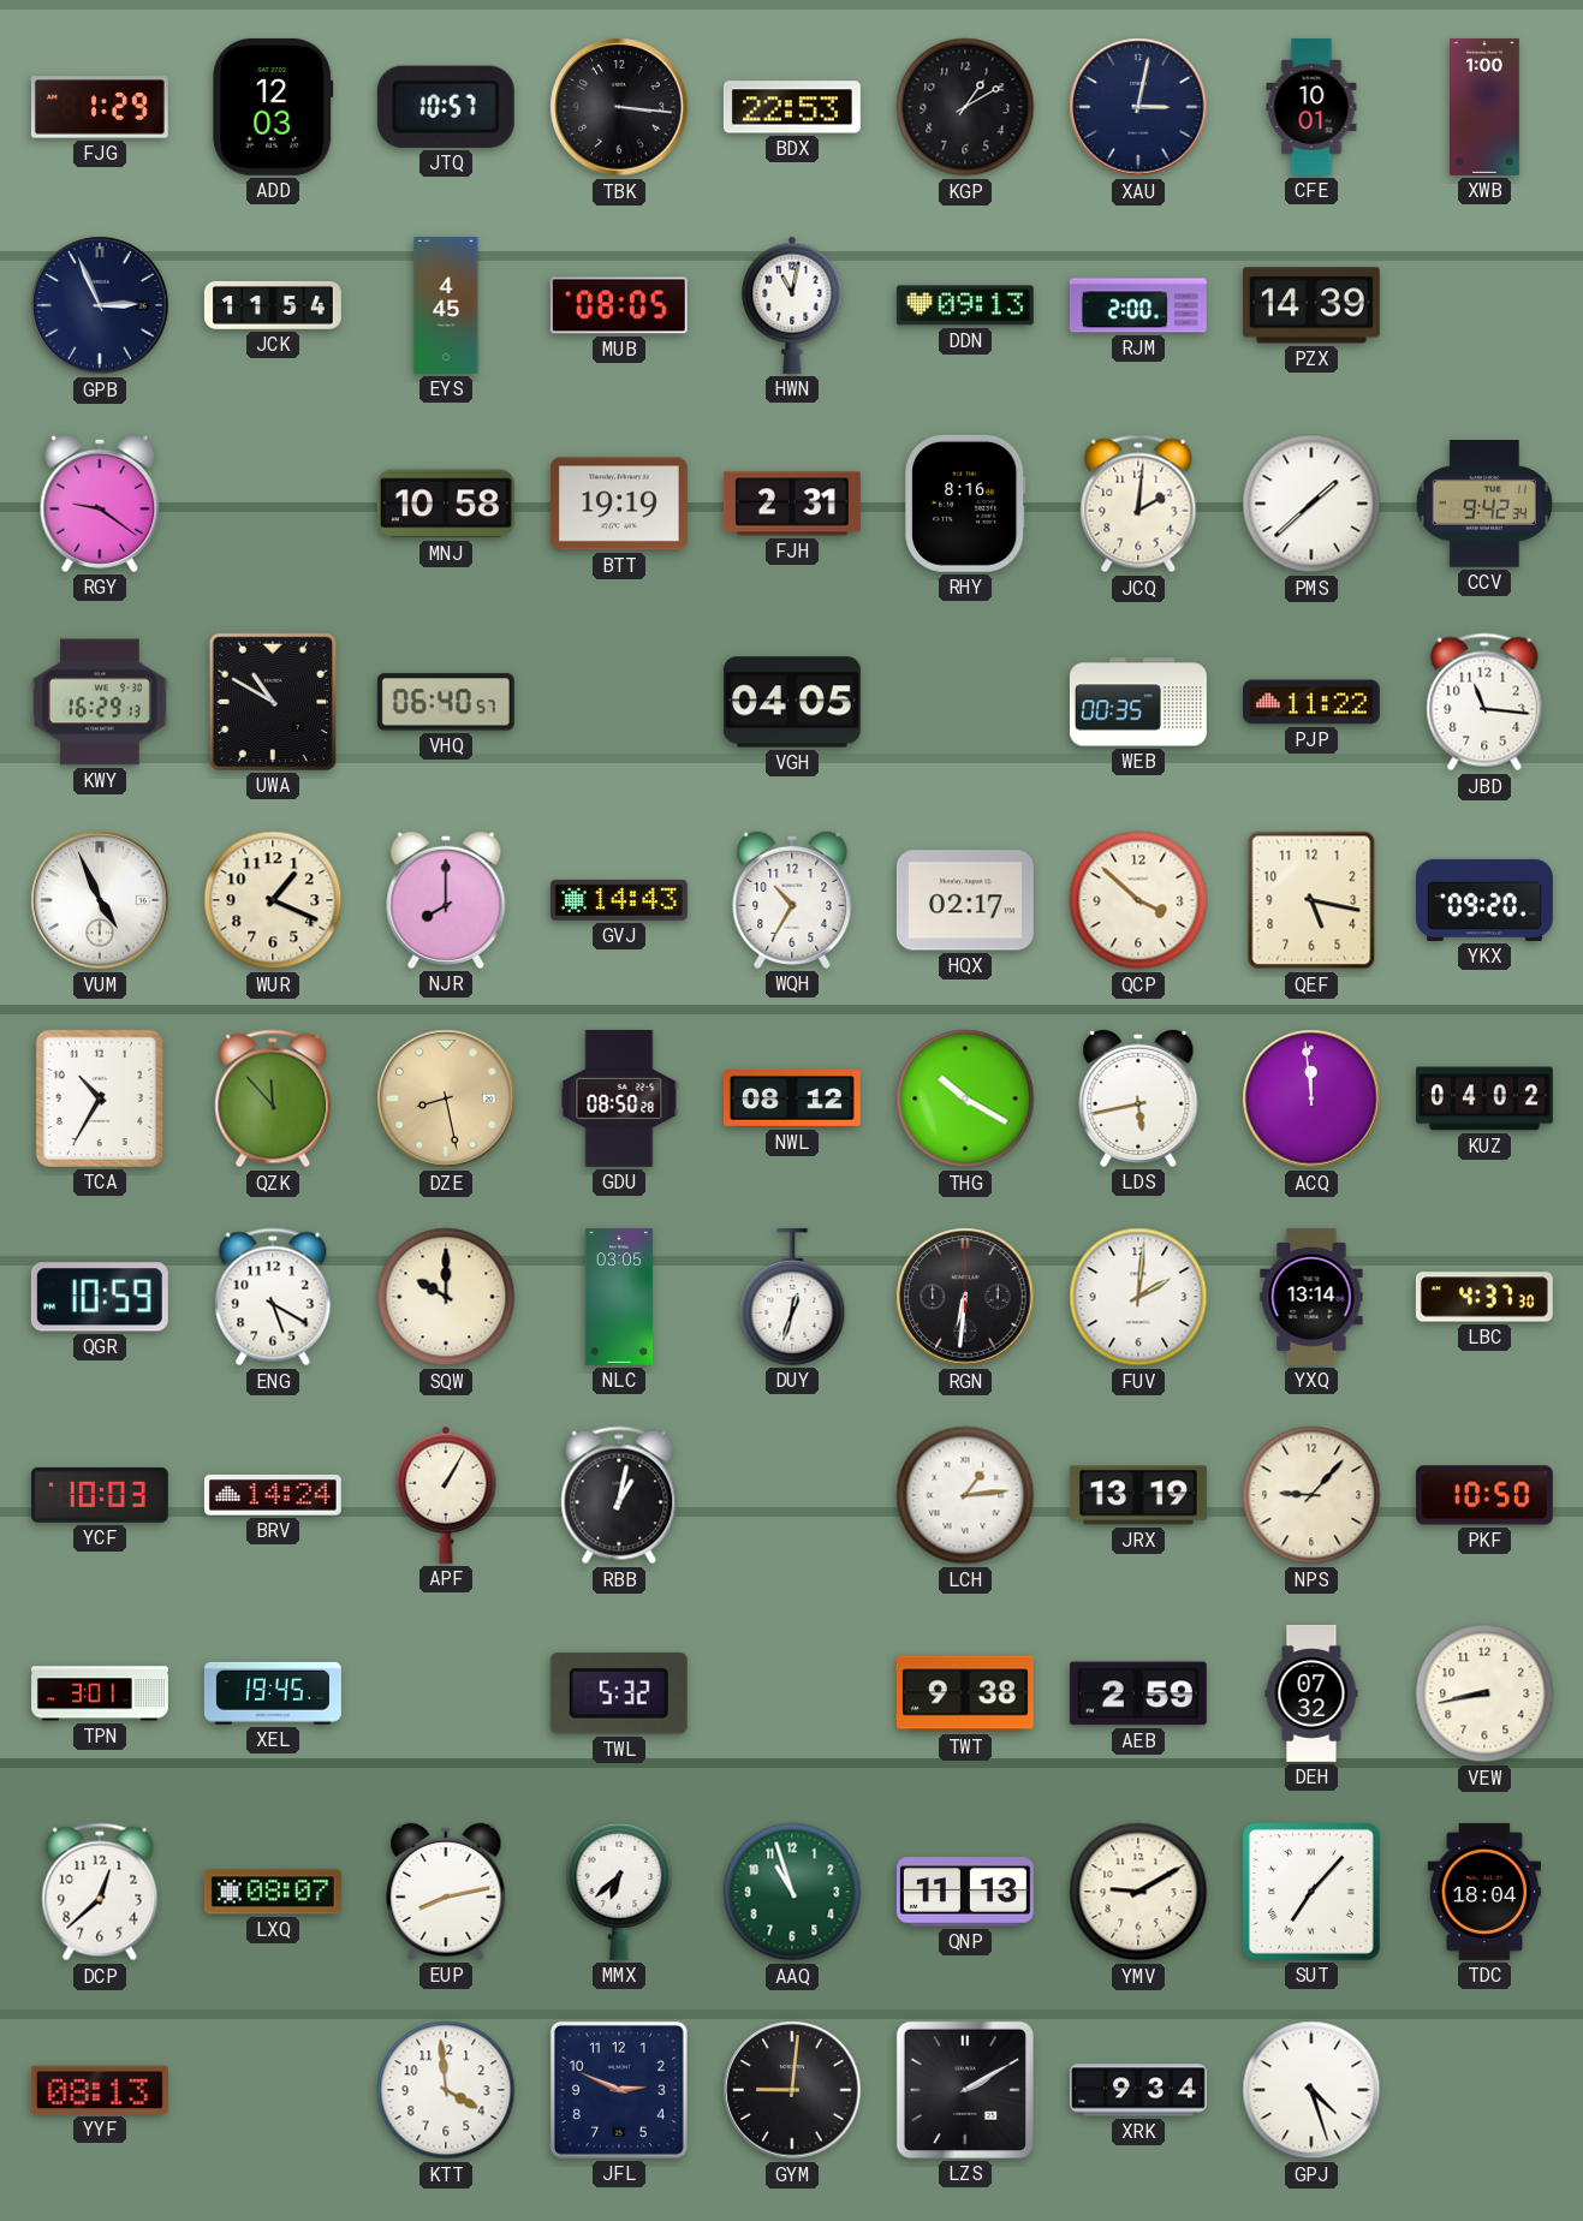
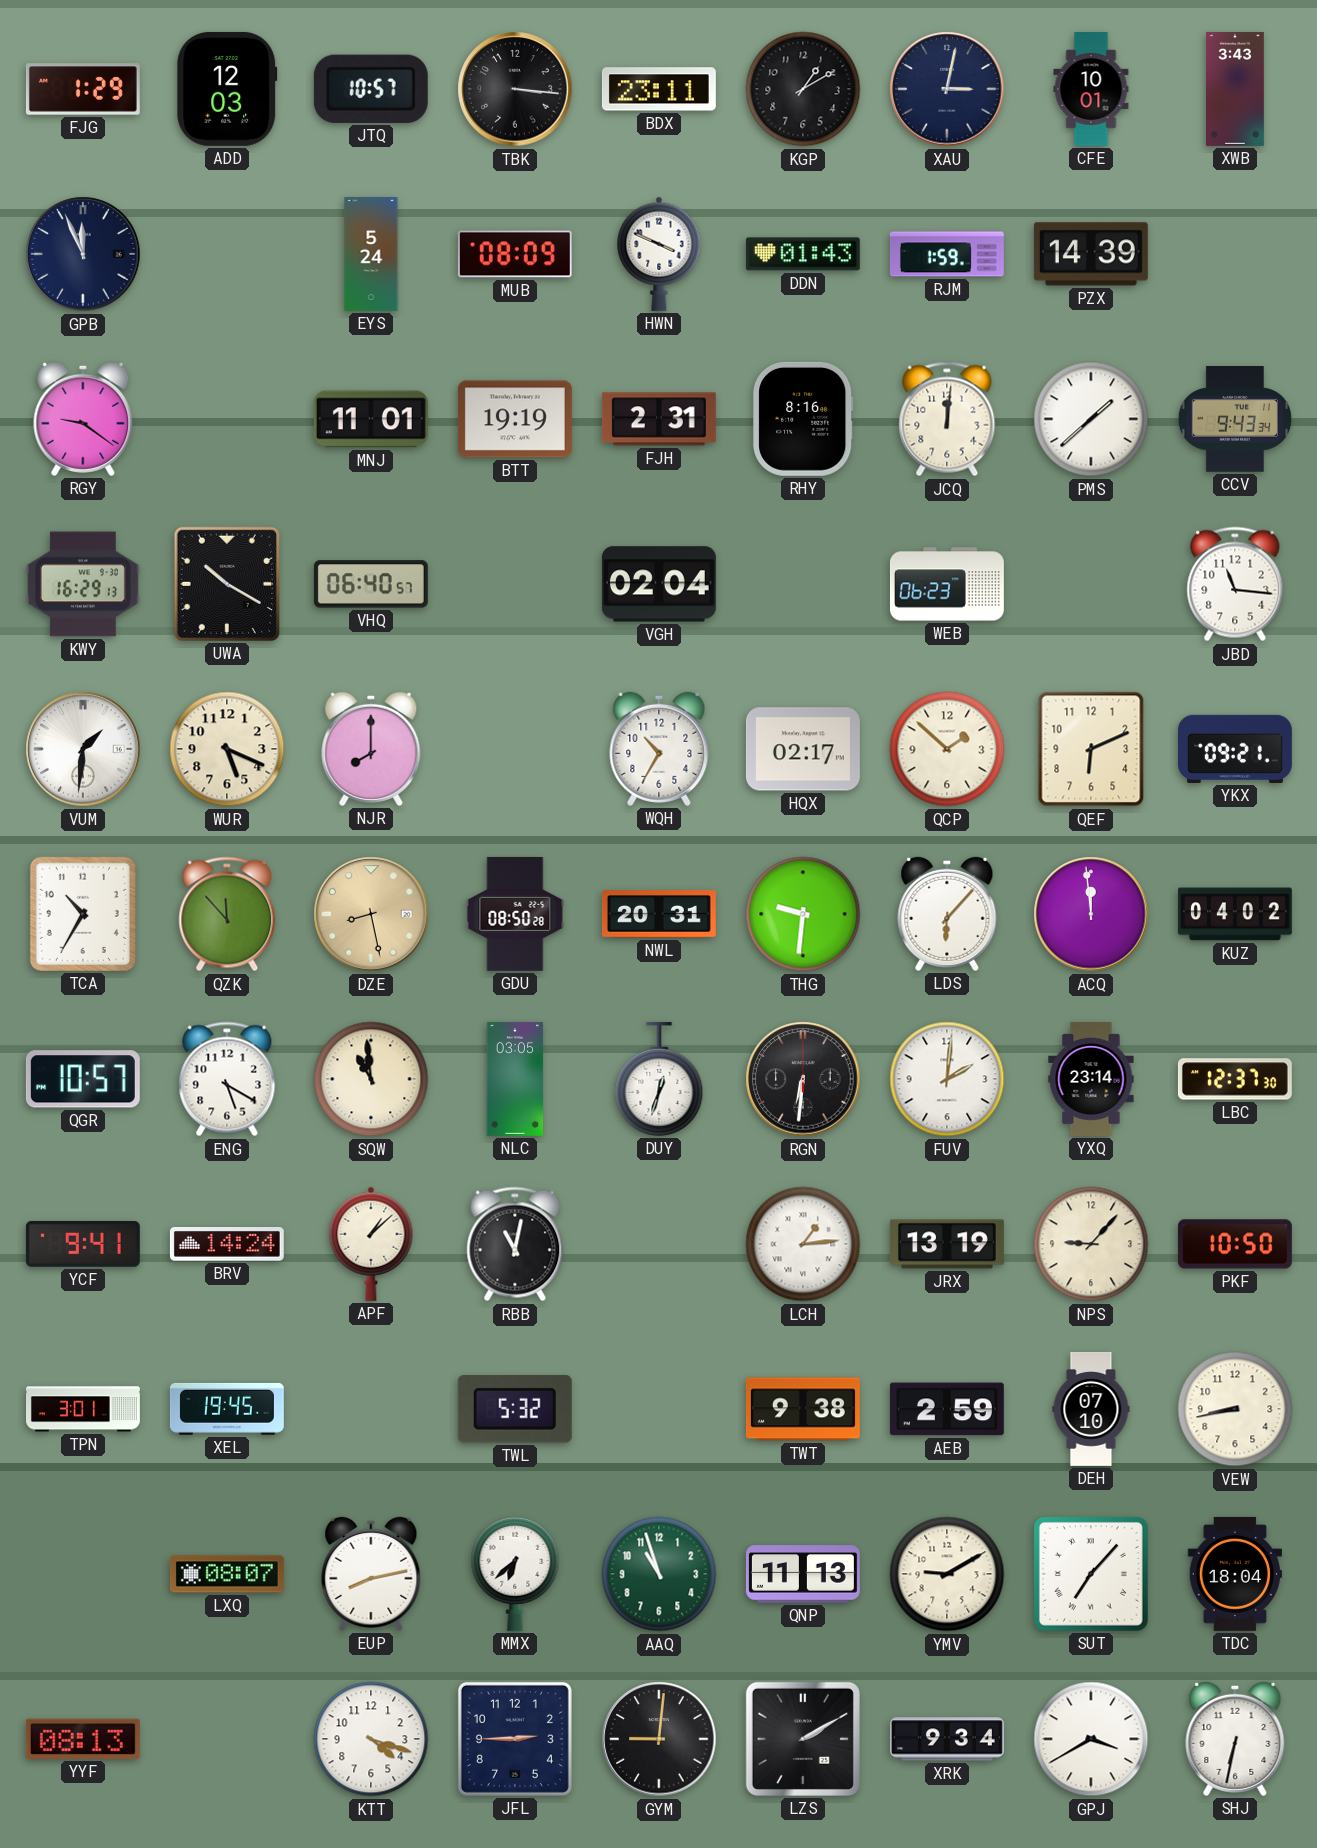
BDX: 22:53 -> 23:11 (659, 89)
XWB: 1:00 -> 3:43 (1236, 89)
GPB: 2:56 -> 11:56 (83, 254)
JCK: 11:54 -> none (273, 305)
EYS: 4:45 -> 5:24 (371, 254)
MUB: 08:05 -> 08:09 (515, 254)
HWN: 11:02 -> 3:49 (659, 254)
DDN: 09:13 -> 01:43 (803, 254)
RJM: 2:00 -> 1:59 (947, 254)
MNJ: 10:58 -> 11:01 (371, 419)
JCQ: 2:01 -> 12:01 (947, 419)
CCV: 9:42 -> 9:43 (1235, 419)
UWA: 10:50 -> 10:20 (227, 584)
VGH: 04:05 -> 02:04 (659, 584)
WEB: 00:35 -> 06:23 (947, 584)
PJP: 11:22 -> none (1311, 702)
VUM: 4:56 -> 1:31 (83, 749)
WUR: 1:19 -> 5:19 (227, 749)
GVJ: 14:43 -> none (619, 900)
QCP: 3:52 -> 1:52 (947, 749)
QEF: 5:17 -> 6:11 (1091, 749)
YKX: 09:20 -> 09:21 (1235, 749)
NWL: 08:12 -> 20:31 (659, 914)
THG: 10:20 -> 9:31 (803, 914)
LDS: 5:43 -> 6:07 (947, 914)
QGR: 10:59 -> 10:57 (83, 1079)
SQW: 10:00 -> 10:59 (371, 1079)
YXQ: 13:14 -> 23:14 (1091, 1079)
LBC: 4:37 -> 12:37 (1235, 1079)
YCF: 10:03 -> 9:41 (83, 1244)
APF: 1:05 -> 1:08 (371, 1244)
RBB: 1:02 -> 11:02 (515, 1244)
DEH: 07:32 -> 07:10 (1091, 1409)
DCP: 12:38 -> none (100, 1892)
KTT: 3:59 -> 4:18 (371, 1739)
JFL: 2:49 -> 2:45 (515, 1739)
GPJ: 4:27 -> 3:40 (1091, 1739)
SHJ: none -> 6:32 (1235, 1739)
